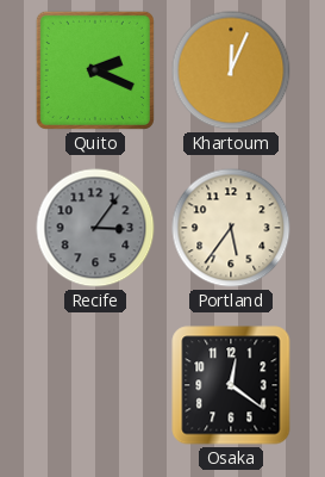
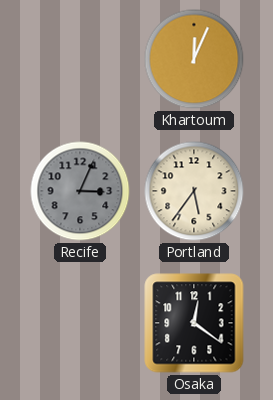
Quito: 2:19 -> none (95, 70)
Recife: 3:06 -> 3:04 (80, 191)
